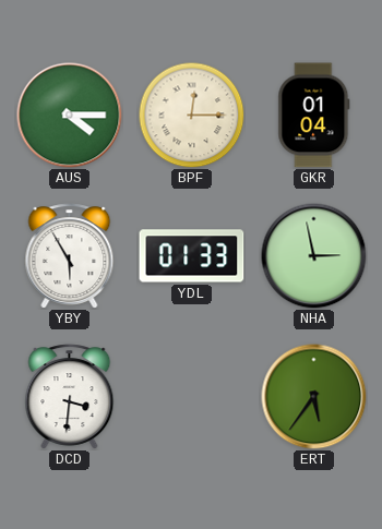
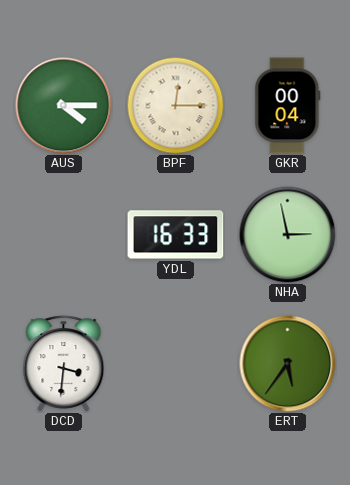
GKR: 01:04 -> 00:04 (288, 106)
YBY: 5:55 -> none (70, 256)
YDL: 01:33 -> 16:33 (176, 235)
